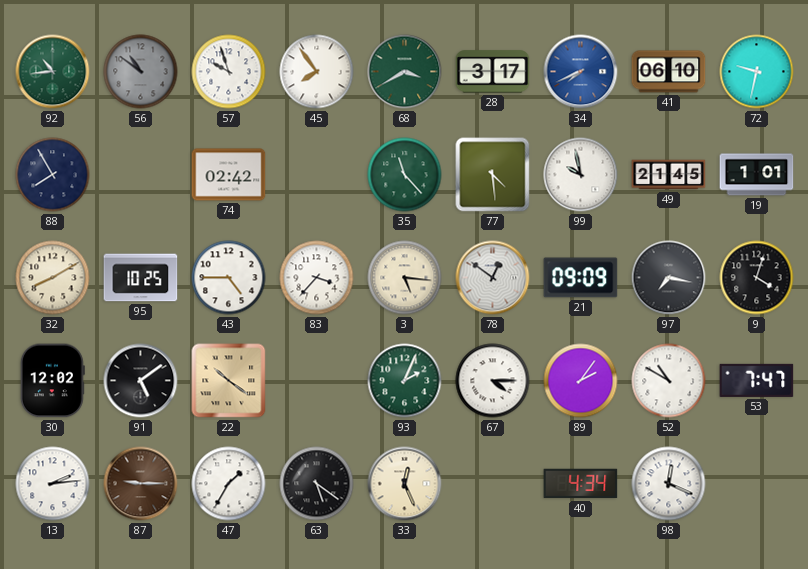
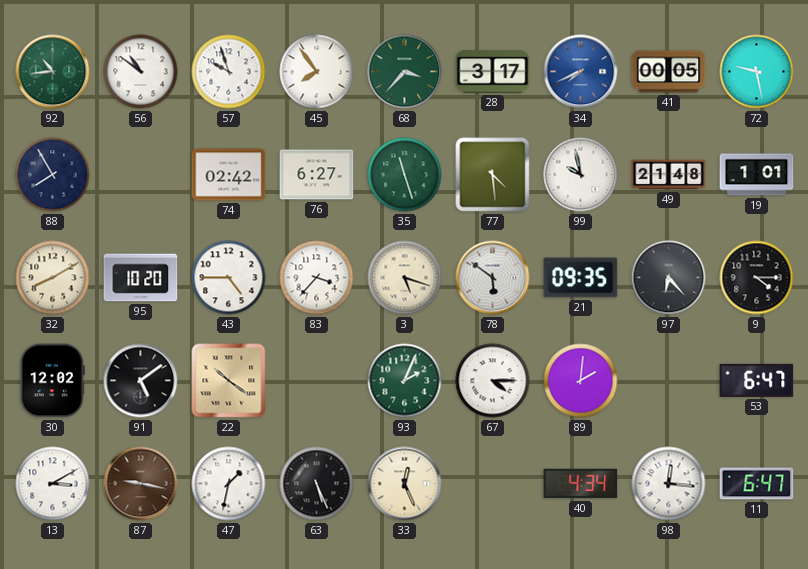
56 dial: grey -> white (141, 72)
68: 3:40 -> 3:37 (405, 72)
41: 06:10 -> 00:05 (669, 72)
72: 9:32 -> 9:28 (757, 72)
76: none -> 6:27 (317, 175)
35: 11:23 -> 11:27 (405, 175)
49: 21:45 -> 21:48 (669, 175)
95: 10:25 -> 10:20 (141, 278)
3: 5:16 -> 5:18 (405, 278)
78: 12:51 -> 5:51 (493, 278)
21: 09:09 -> 09:35 (581, 278)
97: 7:17 -> 6:23 (669, 278)
9: 4:03 -> 4:15 (757, 278)
89: 2:06 -> 2:01 (581, 381)
52: 10:50 -> none (669, 381)
53: 7:47 -> 6:47 (757, 380)
13: 2:14 -> 3:10 (53, 484)
87: 9:15 -> 9:17 (141, 484)
47: 1:35 -> 1:32 (229, 484)
63: 5:21 -> 5:26 (317, 484)
98: 12:19 -> 12:16 (669, 484)
11: none -> 6:47 (757, 484)
